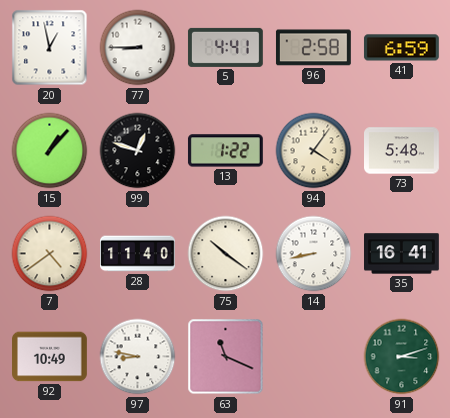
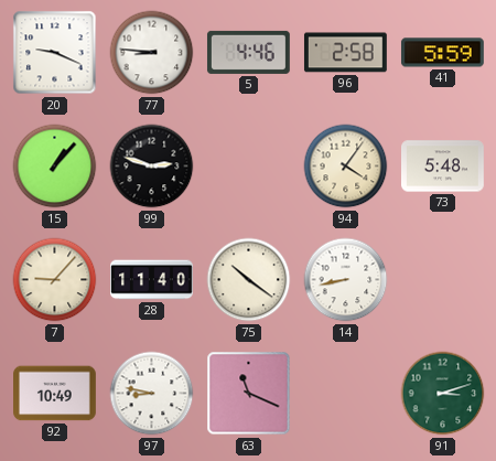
20: 12:58 -> 9:19 (55, 53)
77: 8:45 -> 8:46 (152, 53)
5: 4:41 -> 4:46 (248, 52)
41: 6:59 -> 5:59 (442, 53)
99: 12:48 -> 2:48 (152, 167)
13: 1:22 -> none (226, 151)
7: 4:39 -> 9:07 (55, 280)
35: 16:41 -> none (402, 254)
